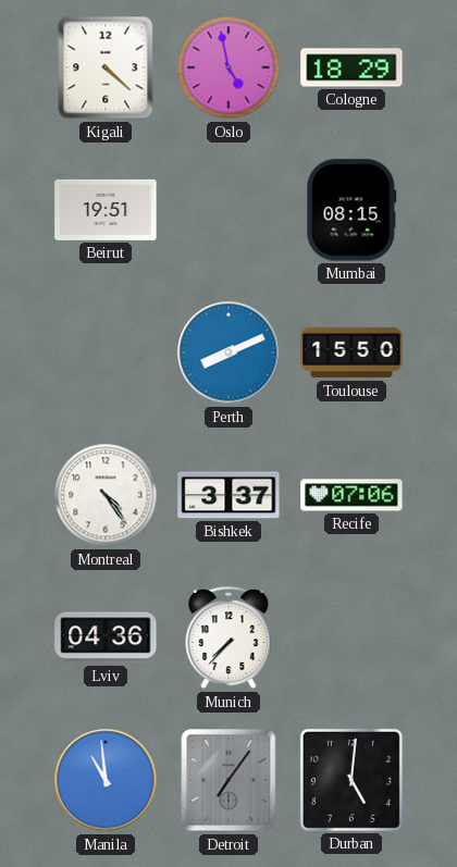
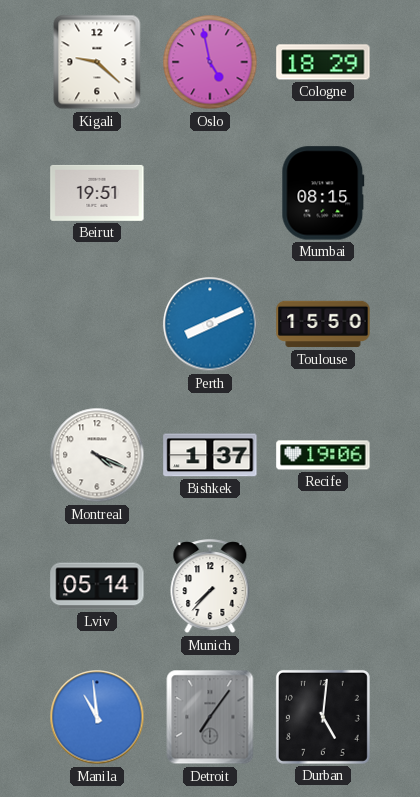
Kigali: 4:22 -> 9:22 (97, 62)
Montreal: 4:24 -> 4:19 (97, 455)
Bishkek: 3:37 -> 1:37 (210, 455)
Recife: 07:06 -> 19:06 (323, 455)
Lviv: 04:36 -> 05:14 (97, 586)
